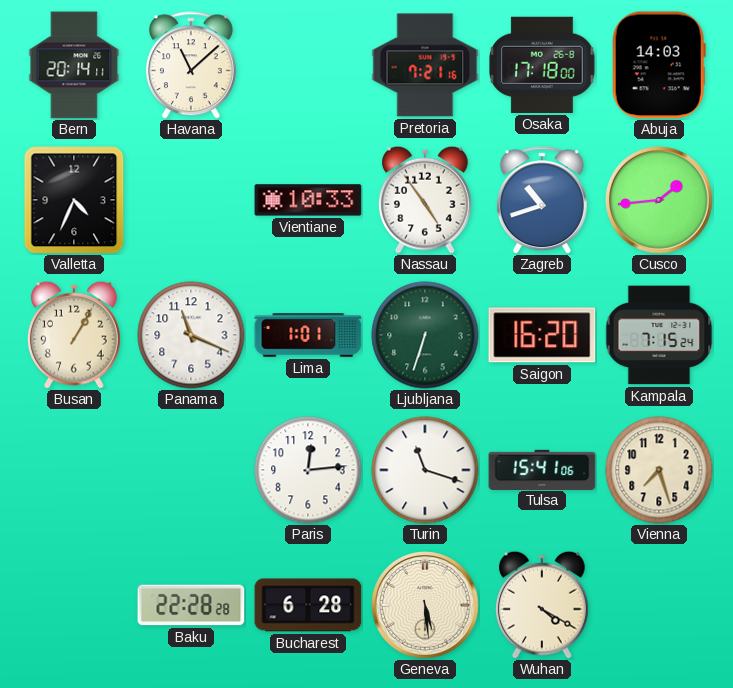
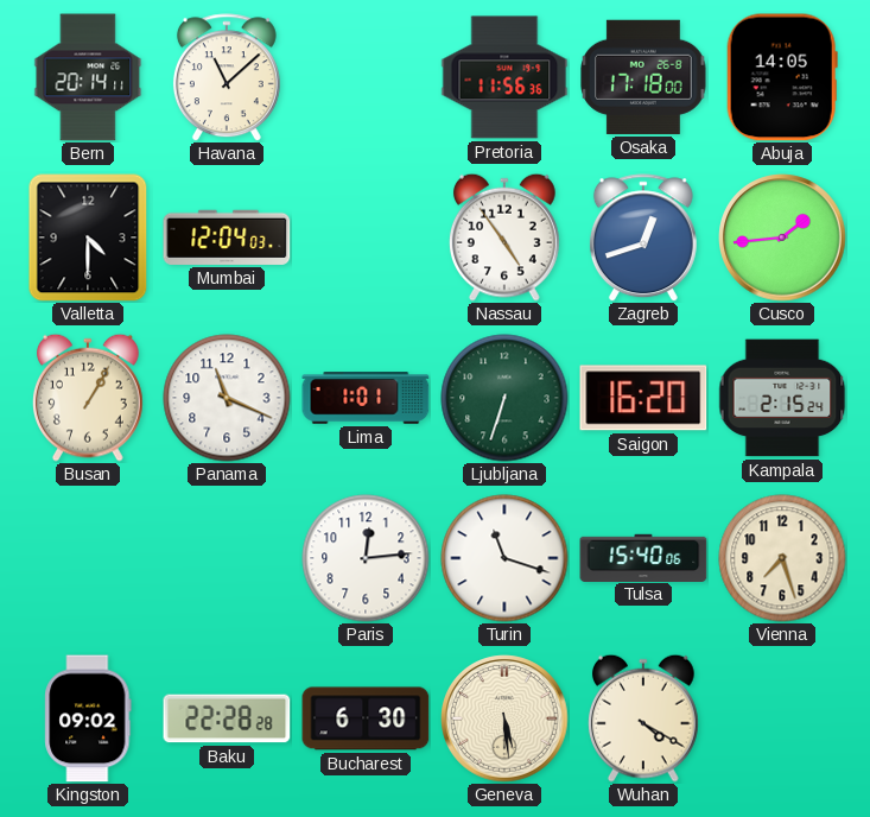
Pretoria: 7:21 -> 11:56 (504, 77)
Abuja: 14:03 -> 14:05 (782, 77)
Valletta: 4:34 -> 4:30 (88, 237)
Mumbai: none -> 12:04 (227, 237)
Vientiane: 10:33 -> none (308, 200)
Zagreb: 10:42 -> 12:42 (643, 237)
Kampala: 7:15 -> 2:15 (782, 398)
Tulsa: 15:41 -> 15:40 (643, 557)
Kingston: none -> 09:02 (88, 718)
Bucharest: 6:28 -> 6:30 (366, 718)
